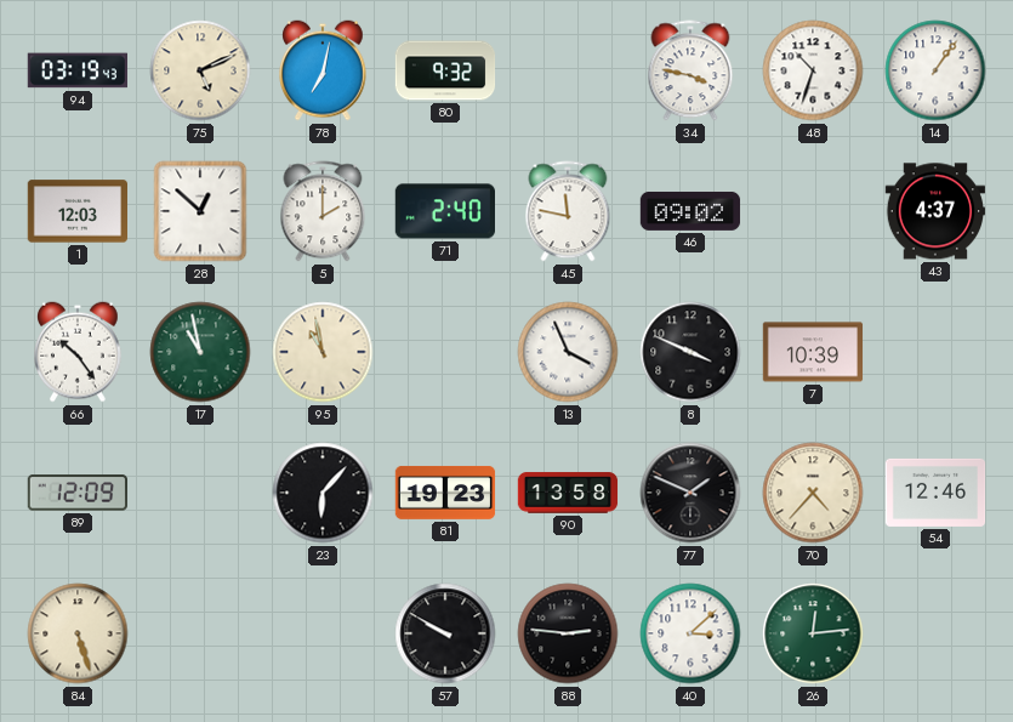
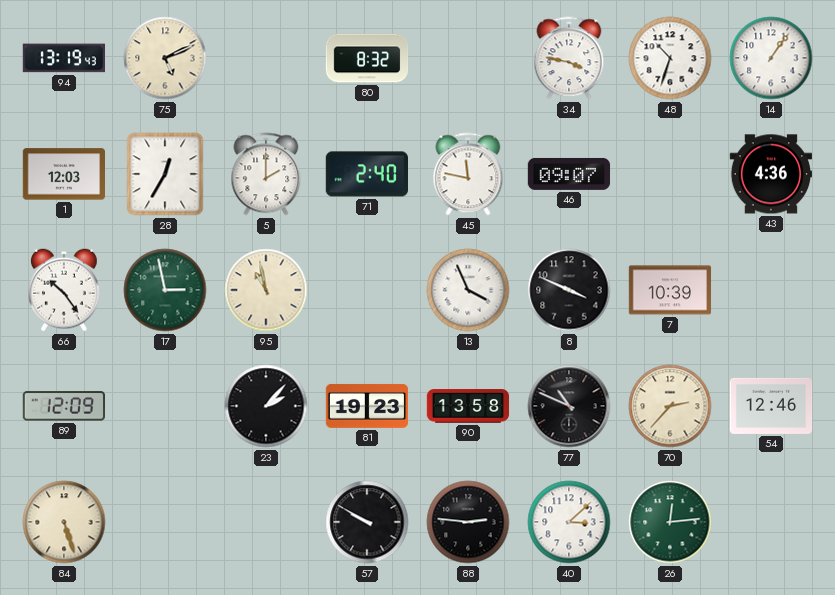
94: 03:19 -> 13:19 (63, 58)
78: 7:02 -> none (324, 70)
80: 9:32 -> 8:32 (367, 58)
28: 12:52 -> 12:35 (165, 174)
46: 09:02 -> 09:07 (569, 174)
43: 4:37 -> 4:36 (770, 174)
17: 10:58 -> 2:58 (165, 290)
23: 6:07 -> 2:07 (266, 406)
77: 1:49 -> 10:49 (569, 406)
70: 4:37 -> 2:37 (670, 406)
